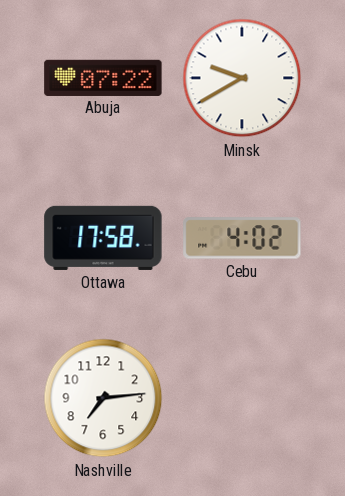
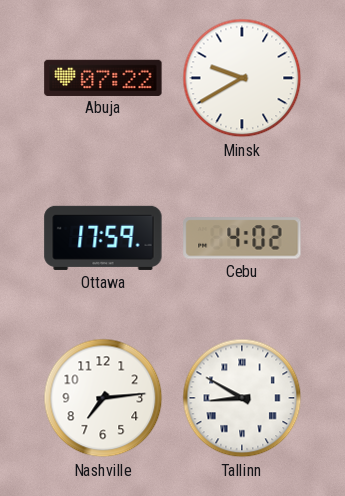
Ottawa: 17:58 -> 17:59 (103, 238)
Tallinn: none -> 8:50 (242, 398)
